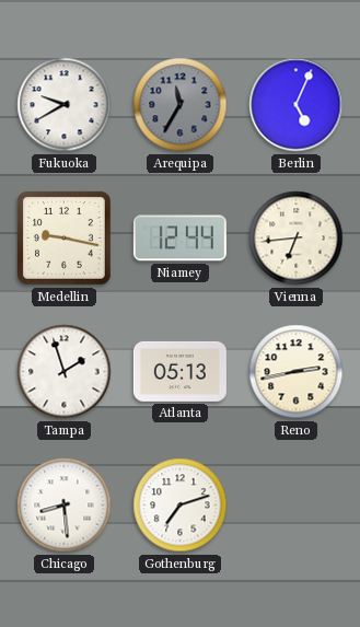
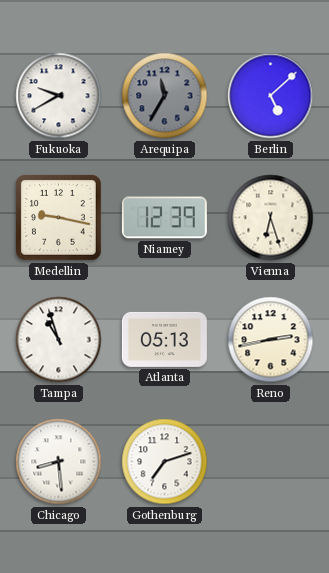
Berlin: 5:04 -> 5:08 (271, 96)
Niamey: 12:44 -> 12:39 (164, 218)
Vienna: 6:44 -> 6:27 (271, 218)
Tampa: 1:57 -> 10:57 (59, 340)
